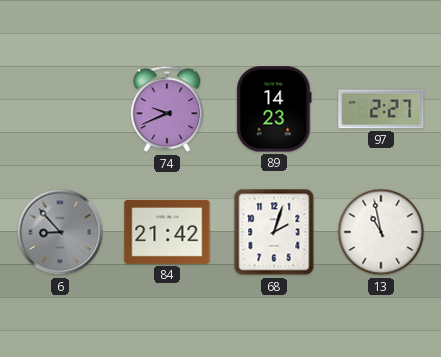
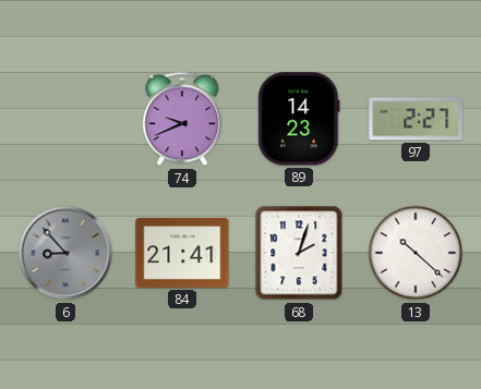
84: 21:42 -> 21:41 (182, 253)
13: 10:58 -> 10:22 (416, 253)
